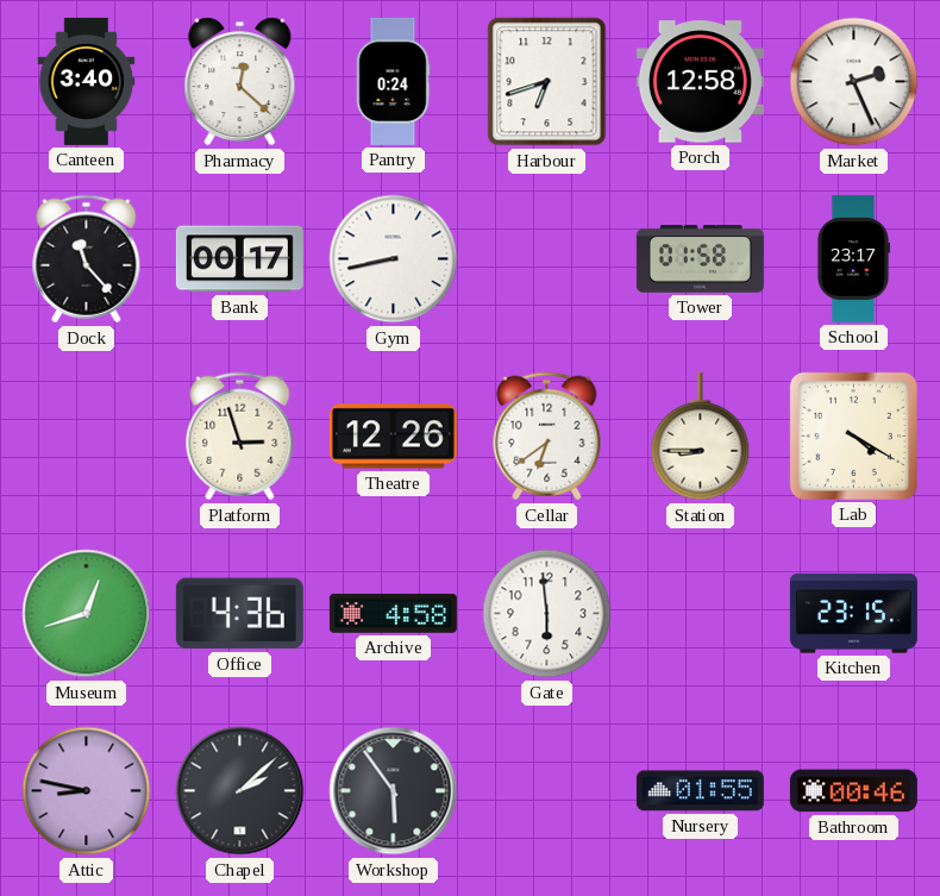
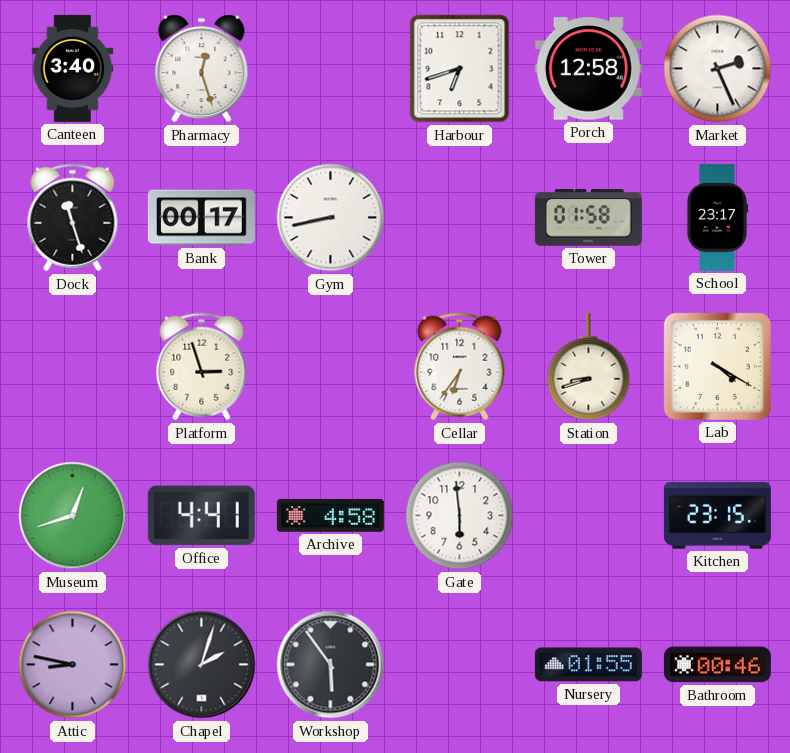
Pharmacy: 12:22 -> 12:27 (202, 69)
Pantry: 0:24 -> none (393, 81)
Dock: 11:23 -> 11:27 (73, 218)
Theatre: 12:26 -> none (393, 437)
Cellar: 6:39 -> 6:36 (460, 367)
Station: 8:45 -> 8:42 (589, 367)
Office: 4:36 -> 4:41 (201, 516)
Chapel: 2:08 -> 2:03 (202, 665)
